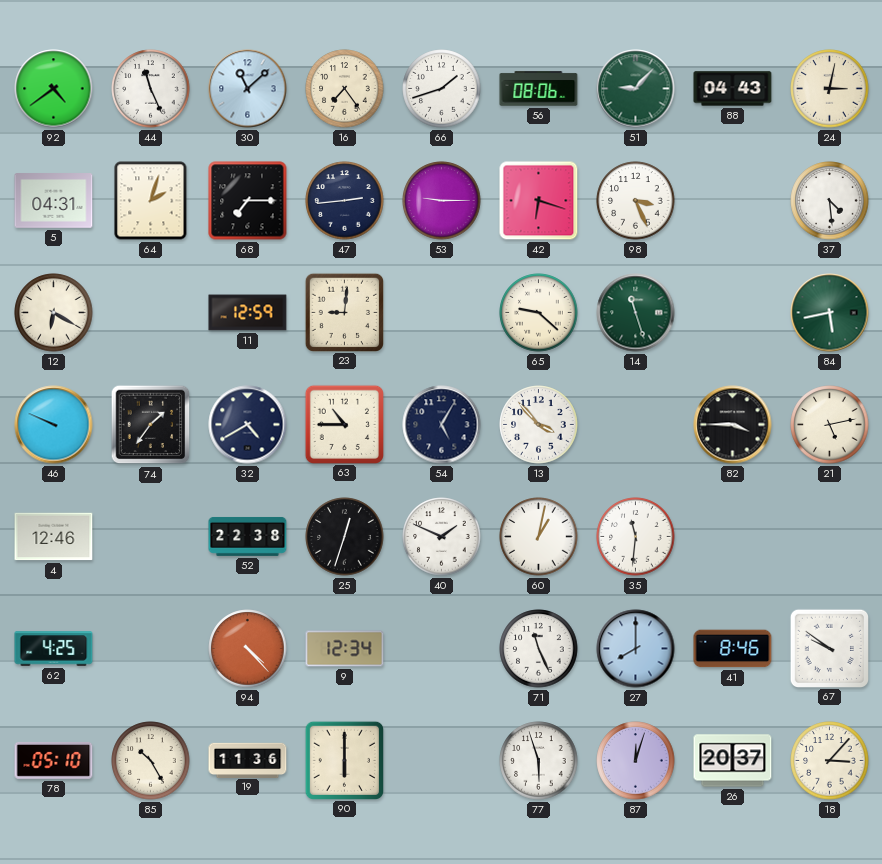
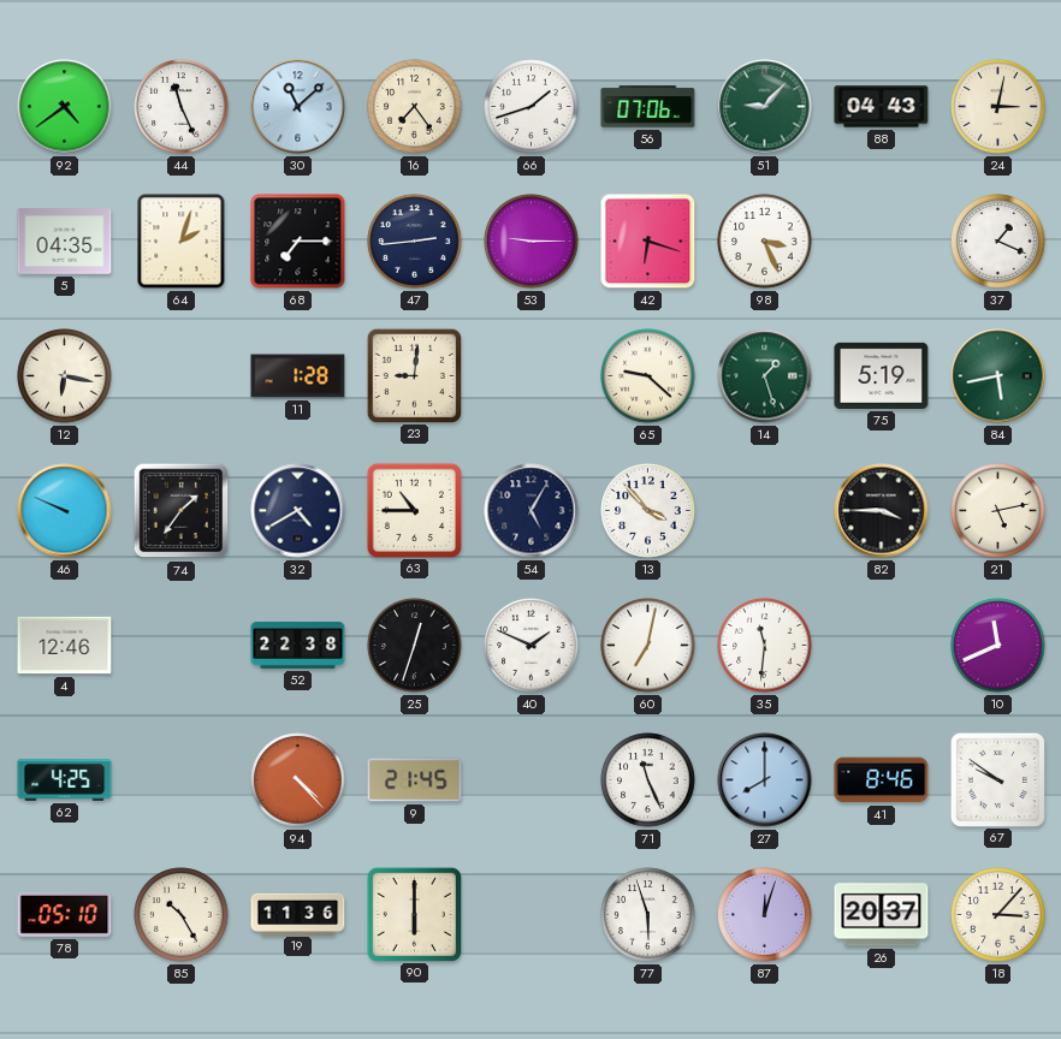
56: 08:06 -> 07:06 (648, 107)
5: 04:31 -> 04:35 (65, 242)
37: 4:29 -> 1:19 (998, 242)
12: 6:20 -> 6:17 (65, 376)
11: 12:59 -> 1:28 (298, 376)
14: 11:27 -> 1:27 (765, 376)
75: none -> 5:19 (882, 375)
60: 1:02 -> 7:02 (648, 646)
10: none -> 11:41 (998, 646)
9: 12:34 -> 21:45 (415, 780)
